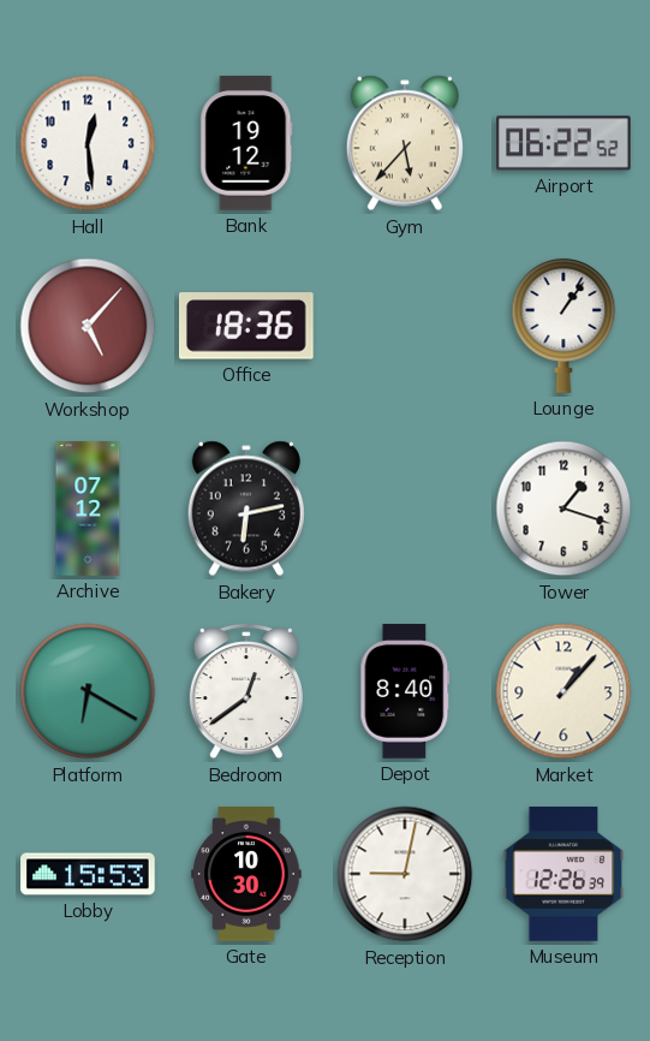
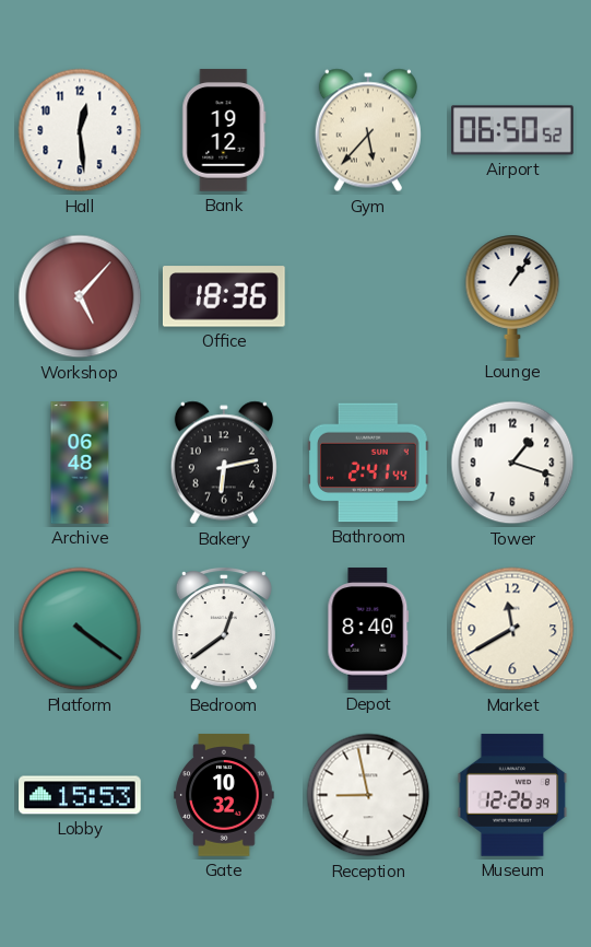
Airport: 06:22 -> 06:50 (513, 130)
Archive: 07:12 -> 06:48 (80, 463)
Bathroom: none -> 2:41 (369, 463)
Platform: 6:20 -> 4:21 (80, 629)
Market: 1:07 -> 11:40 (512, 629)
Gate: 10:30 -> 10:32 (224, 795)
Reception: 9:02 -> 8:58 (368, 795)
